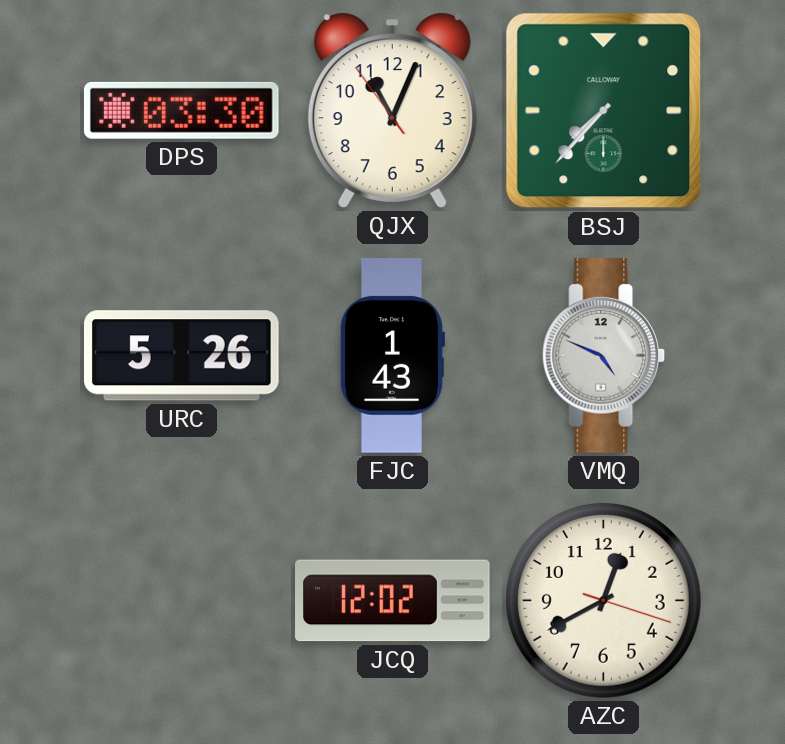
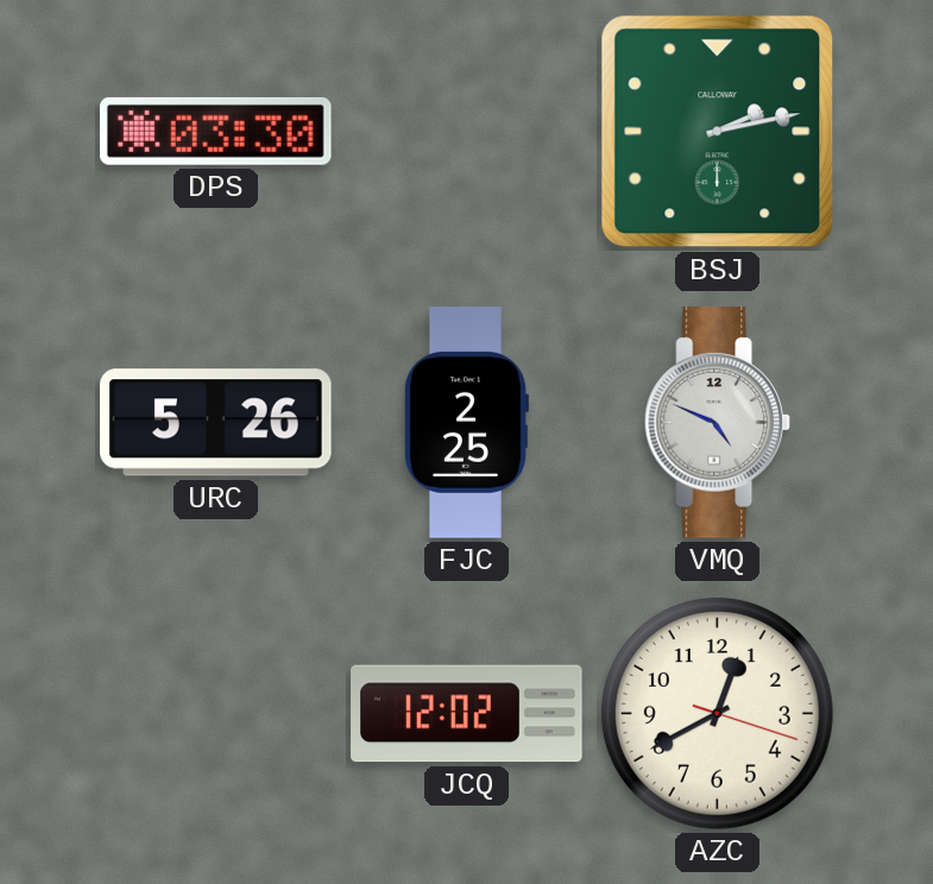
QJX: 11:03 -> none (392, 110)
BSJ: 7:37 -> 2:13 (718, 132)
FJC: 1:43 -> 2:25 (466, 423)
